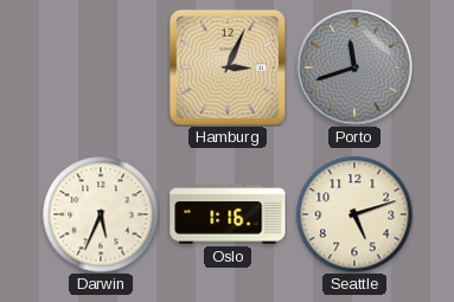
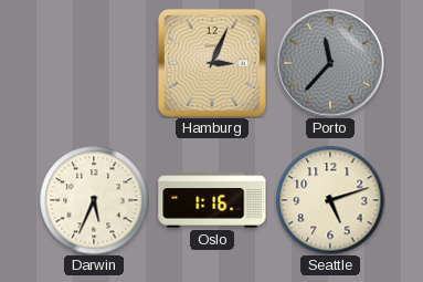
Porto: 11:42 -> 11:37 (330, 63)
